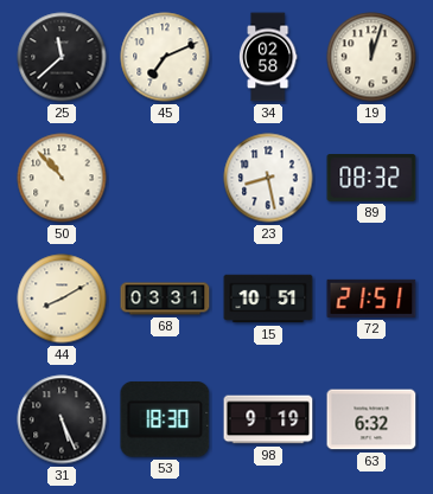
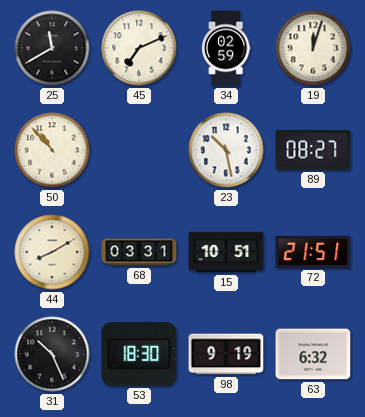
25: 11:38 -> 11:40 (52, 48)
34: 02:58 -> 02:59 (226, 48)
23: 8:28 -> 10:28 (226, 150)
89: 08:32 -> 08:27 (313, 151)
31: 5:26 -> 10:26 (52, 354)
